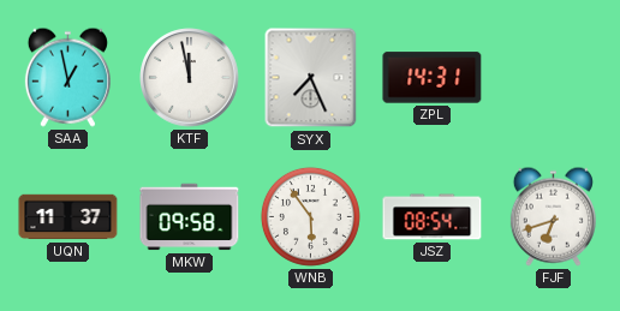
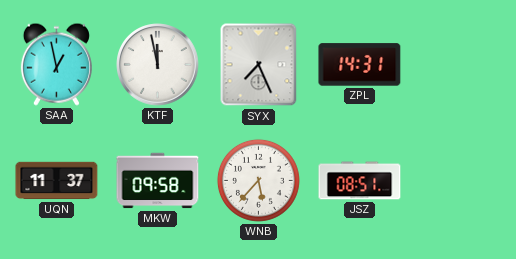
WNB: 5:54 -> 5:37 (258, 180)
JSZ: 08:54 -> 08:51 (360, 181)
FJF: 6:42 -> none (553, 216)
